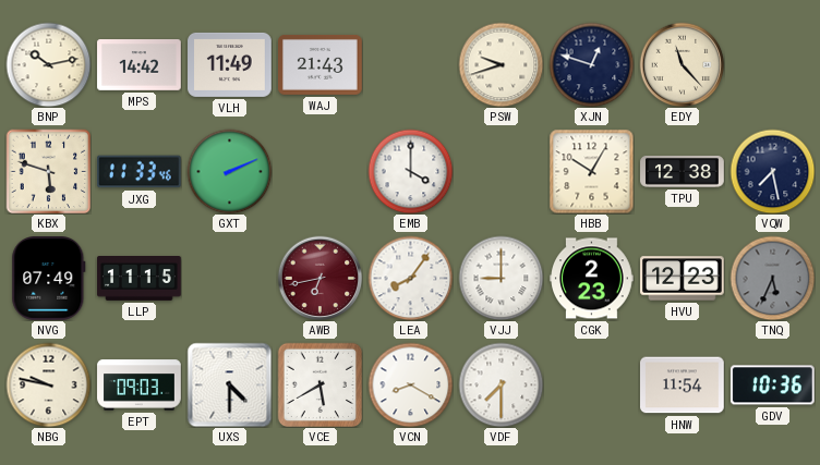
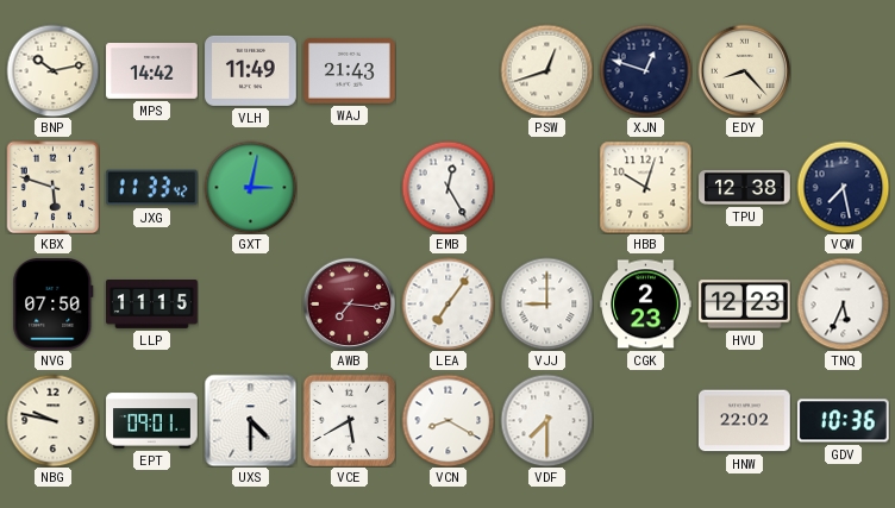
PSW: 9:42 -> 12:42 (546, 70)
EDY: 11:23 -> 8:23 (744, 70)
JXG: 11:33:46 -> 11:33:42 (151, 188)
GXT: 2:11 -> 3:02 (250, 187)
EMB: 4:00 -> 12:25 (447, 187)
HBB: 10:05 -> 10:03 (645, 187)
NVG: 07:49 -> 07:50 (54, 305)
AWB: 6:43 -> 7:16 (349, 303)
LEA: 8:06 -> 7:06 (447, 303)
TNQ dial: grey -> white (843, 303)
EPT: 09:03 -> 09:01 (152, 421)
HNW: 11:54 -> 22:02 (745, 421)
